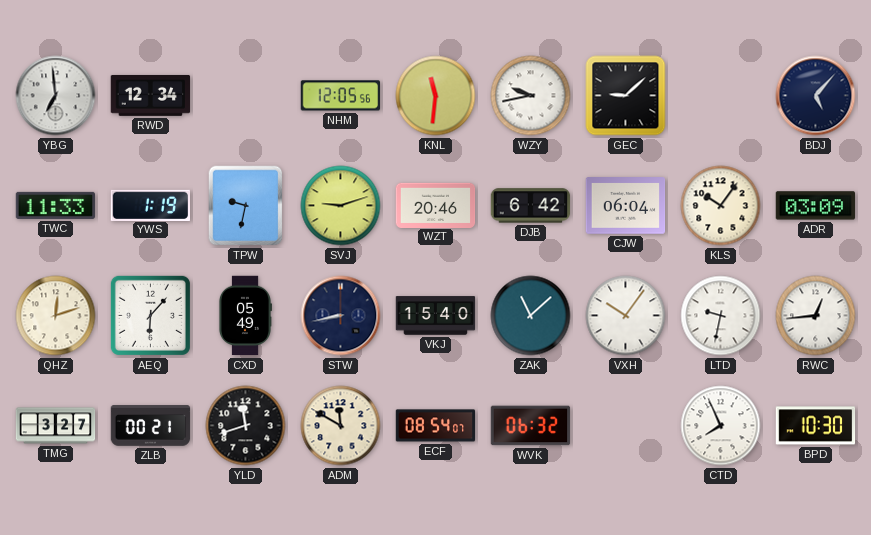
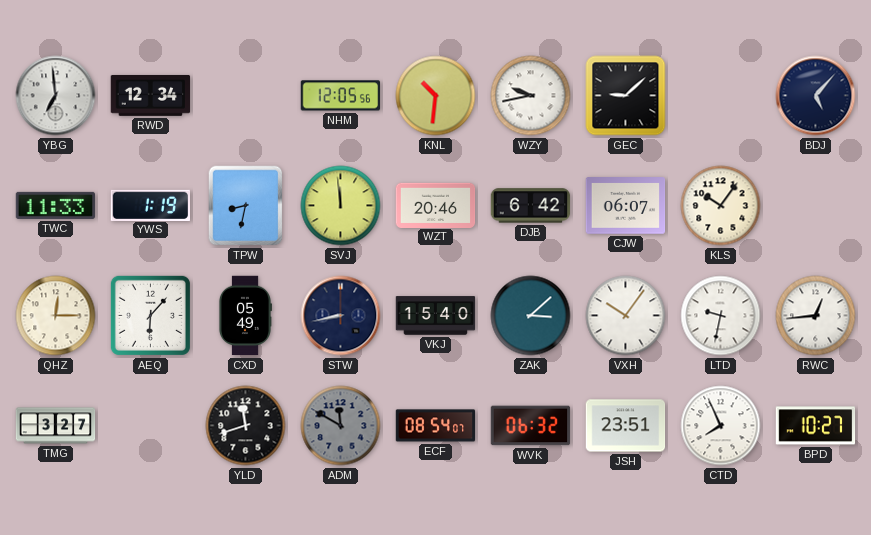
KNL: 11:31 -> 10:31 (436, 96)
TPW: 9:32 -> 8:32 (246, 206)
SVJ: 9:12 -> 11:59 (341, 206)
CJW: 06:04 -> 06:07 (626, 206)
ADR: 03:09 -> none (816, 206)
QHZ: 12:12 -> 12:15 (56, 316)
ZAK: 11:08 -> 3:08 (531, 316)
ZLB: 00:21 -> none (151, 426)
ADM dial: cream -> grey (341, 426)
JSH: none -> 23:51 (626, 426)
BPD: 10:30 -> 10:27 (816, 426)
